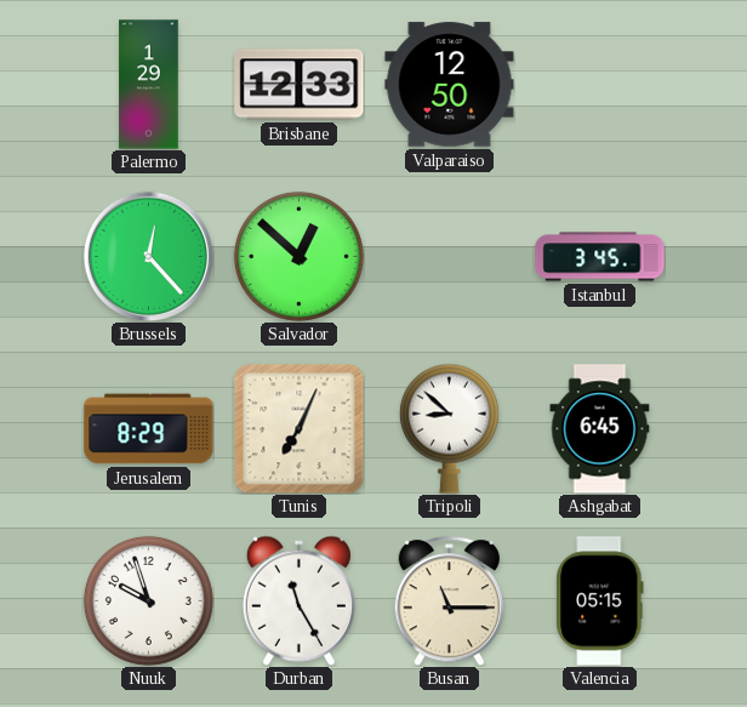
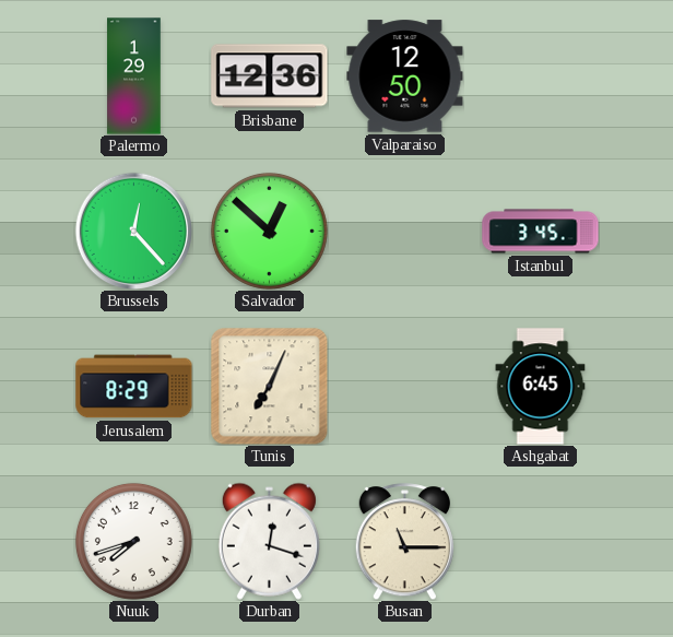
Brisbane: 12:33 -> 12:36 (270, 76)
Tripoli: 8:52 -> none (449, 428)
Nuuk: 9:57 -> 7:42 (133, 541)
Durban: 11:25 -> 12:18 (269, 541)
Valencia: 05:15 -> none (600, 601)
